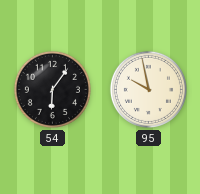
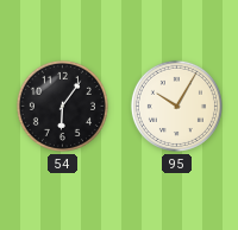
95: 9:58 -> 10:05 (176, 106)
